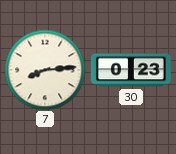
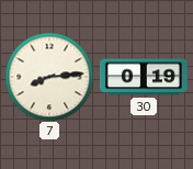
30: 0:23 -> 0:19 (144, 77)
